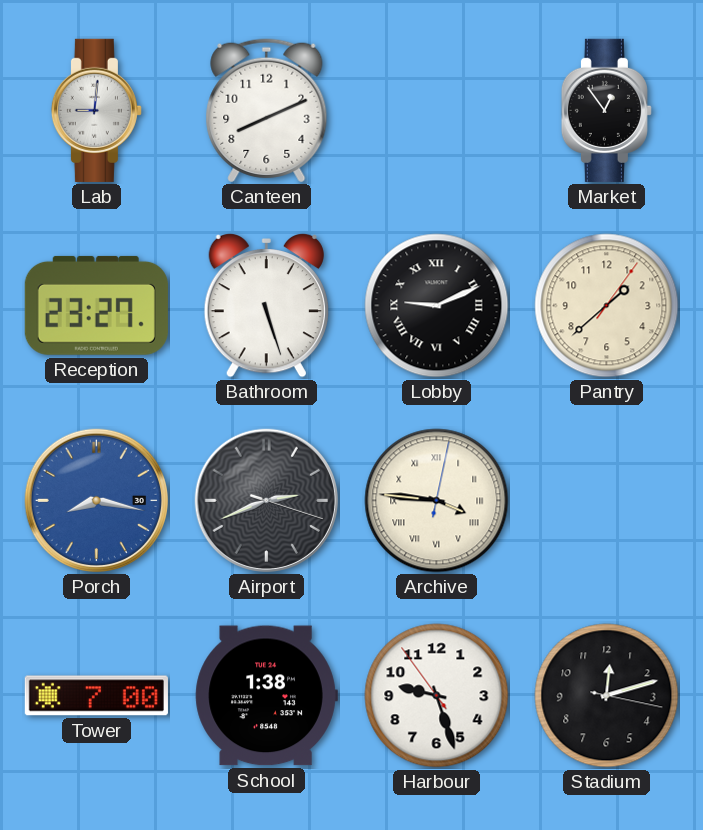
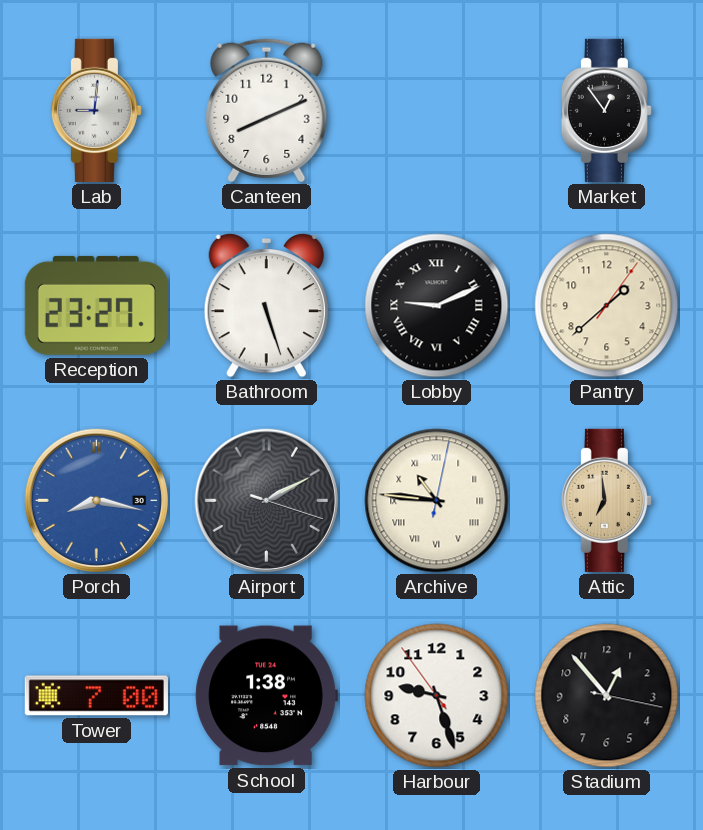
Airport: 2:41 -> 2:10 (266, 500)
Archive: 3:46 -> 10:46 (437, 501)
Attic: none -> 6:59 (606, 500)
Stadium: 12:12 -> 12:53 (607, 696)
